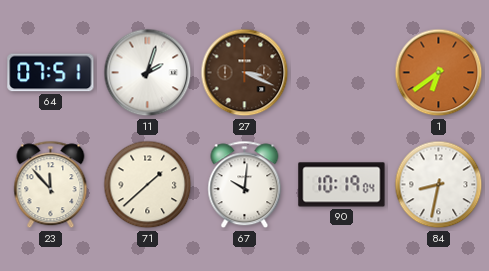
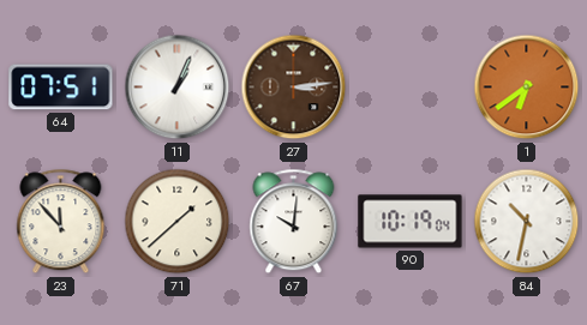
11: 2:03 -> 1:04 (178, 88)
27: 3:19 -> 3:14 (294, 88)
84: 8:32 -> 10:32 (527, 222)
